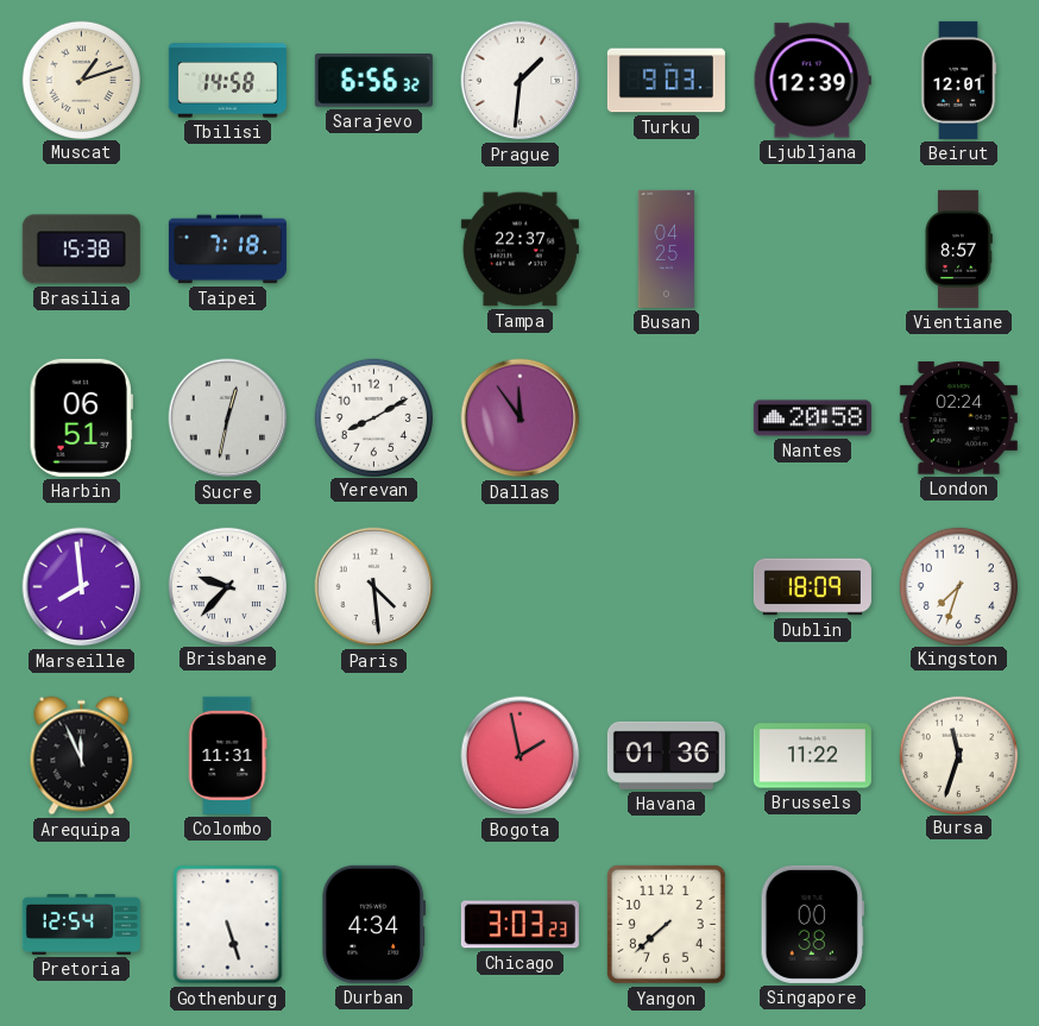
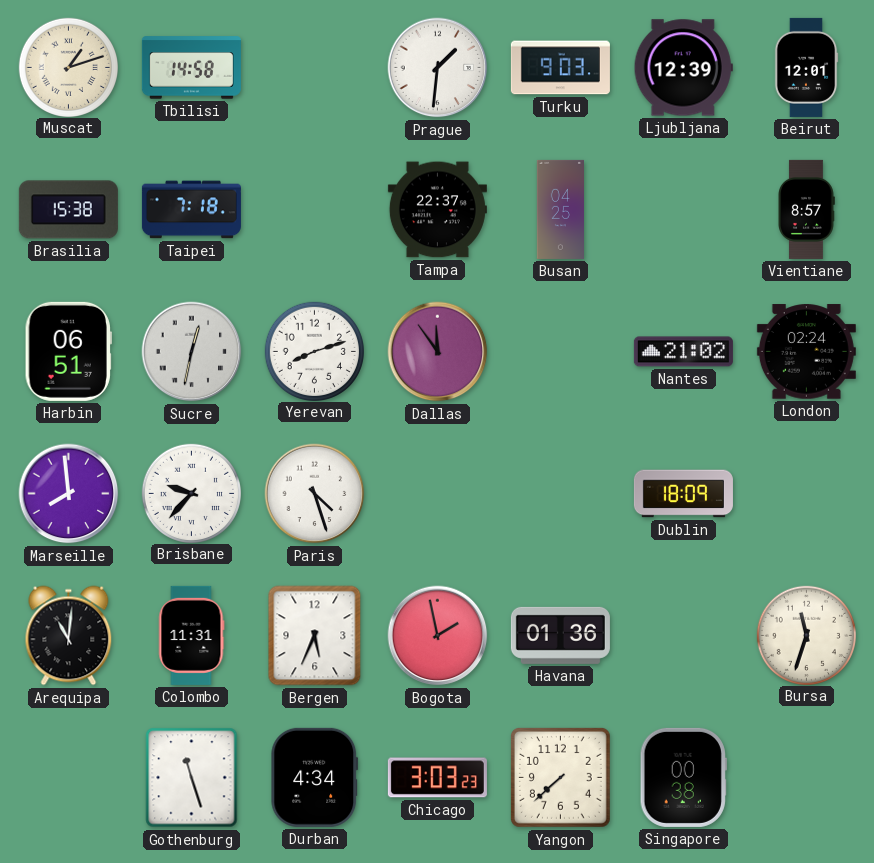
Sarajevo: 6:56 -> none (373, 81)
Yerevan: 8:10 -> 8:12 (314, 351)
Nantes: 20:58 -> 21:02 (683, 352)
Paris: 4:29 -> 4:27 (315, 494)
Kingston: 7:33 -> none (958, 586)
Arequipa: 11:56 -> 11:01 (69, 636)
Bergen: none -> 5:34 (315, 636)
Brussels: 11:22 -> none (812, 756)
Pretoria: 12:54 -> none (81, 924)
Gothenburg: 5:27 -> 11:27 (192, 778)
